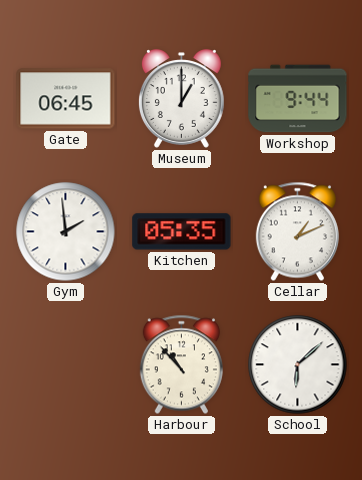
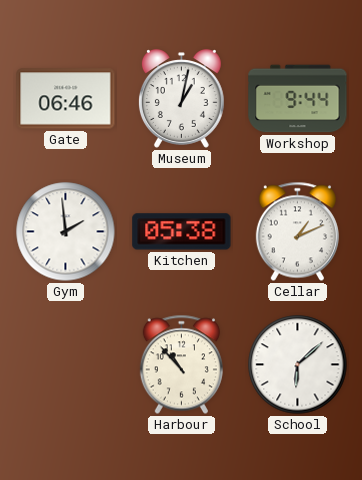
Gate: 06:45 -> 06:46 (66, 99)
Museum: 1:00 -> 1:02 (181, 99)
Kitchen: 05:35 -> 05:38 (182, 232)
